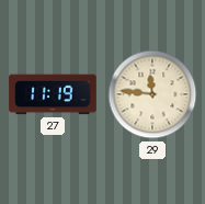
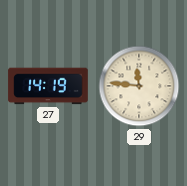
27: 11:19 -> 14:19 (48, 86)
